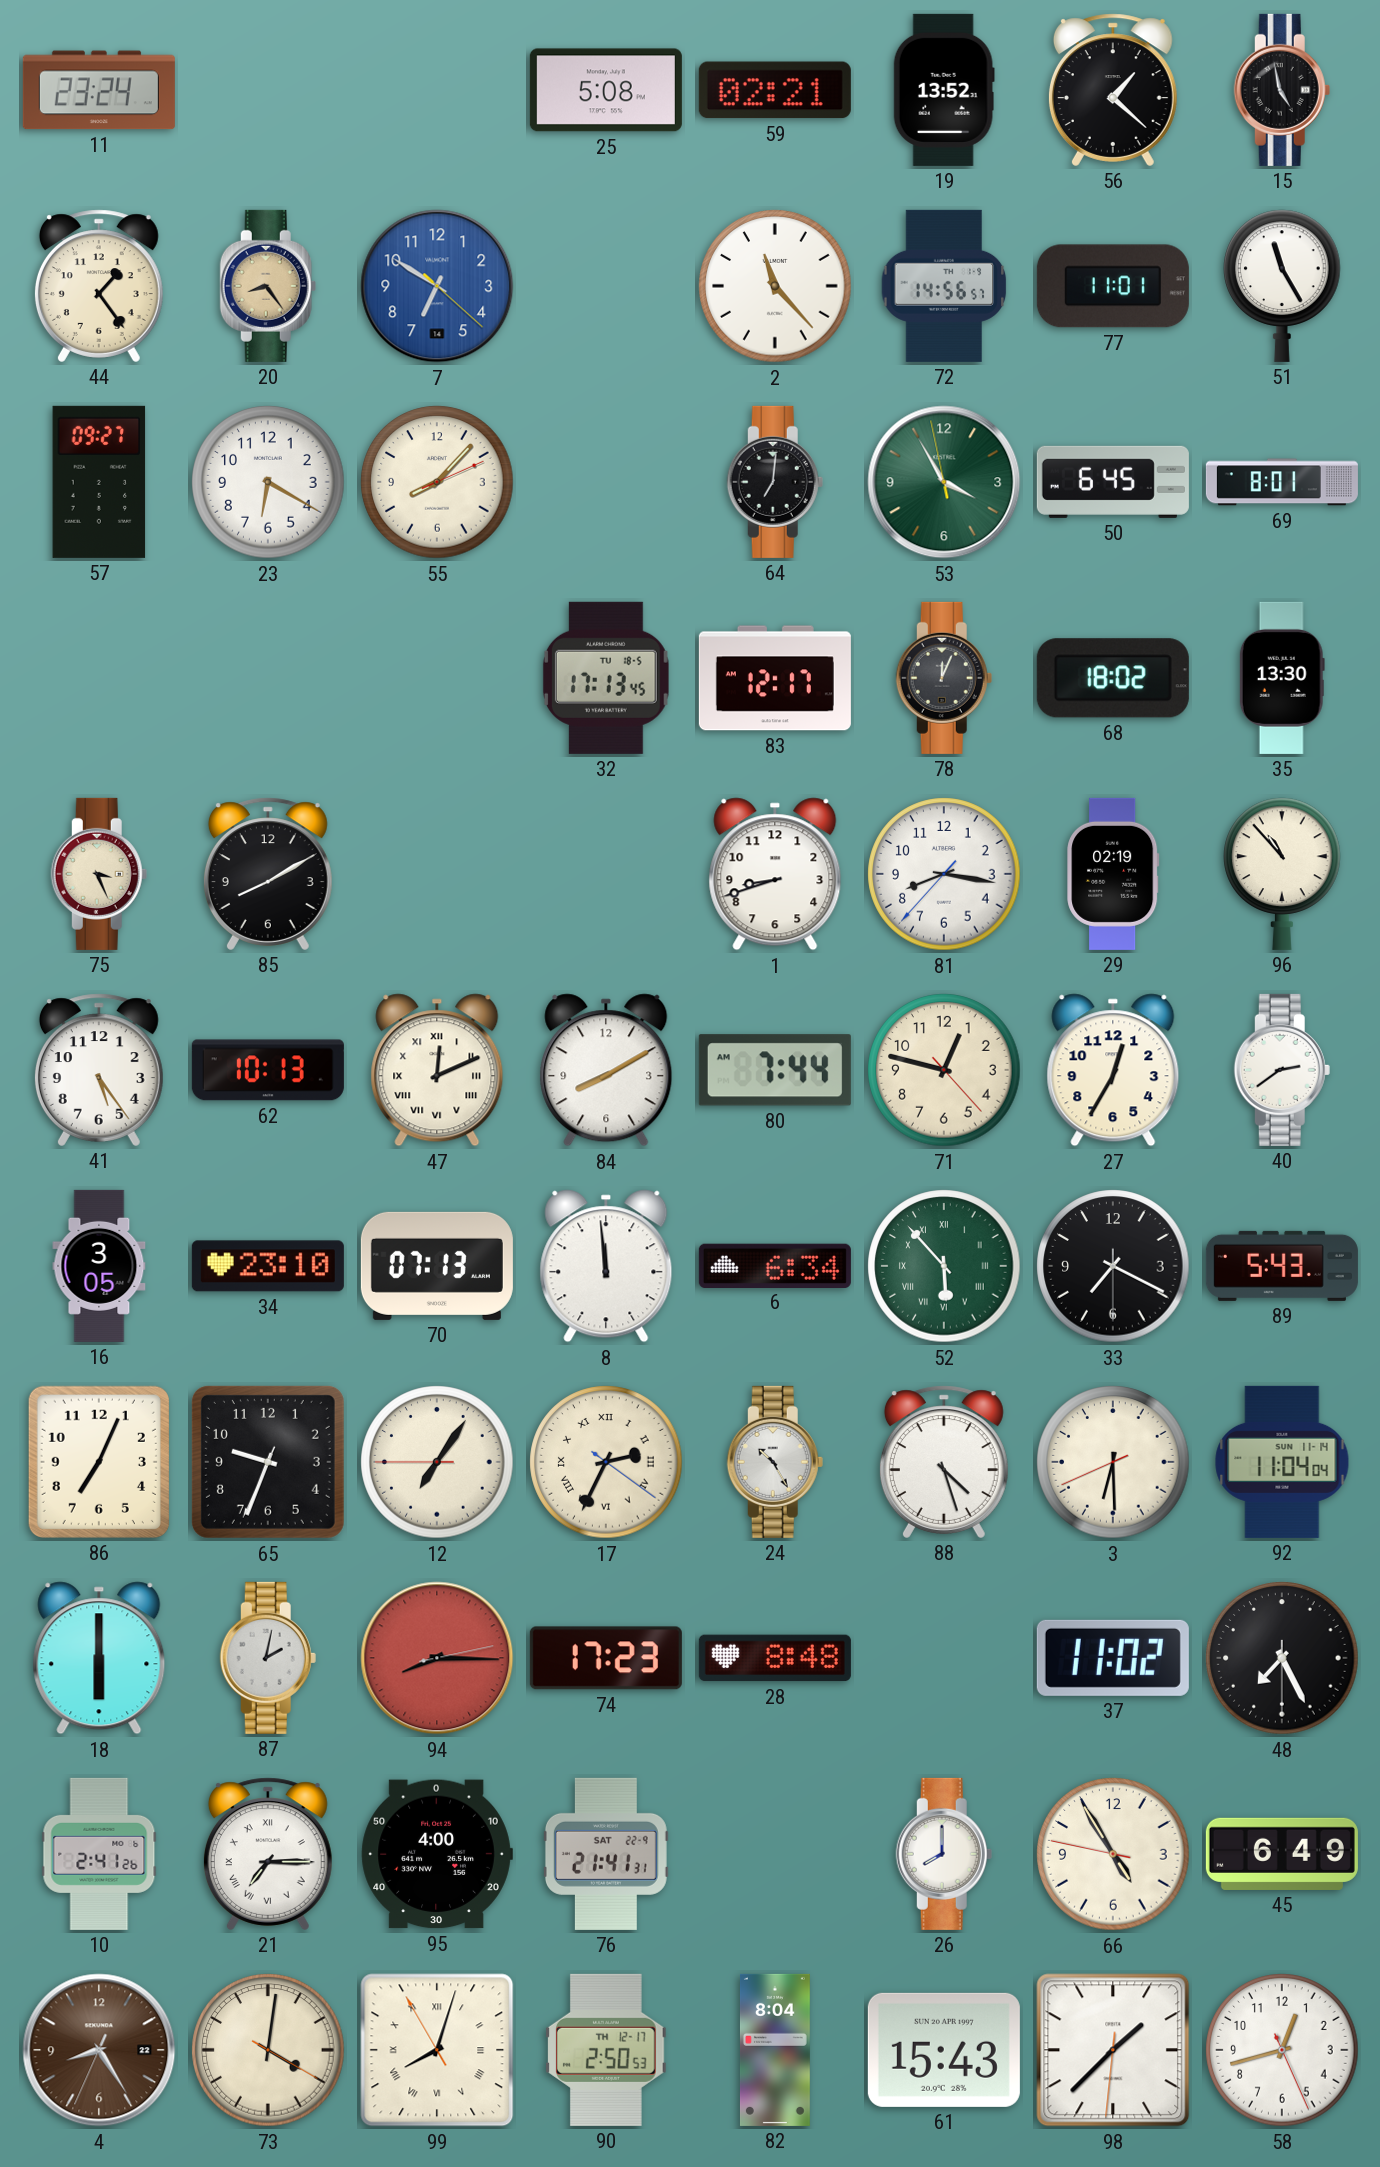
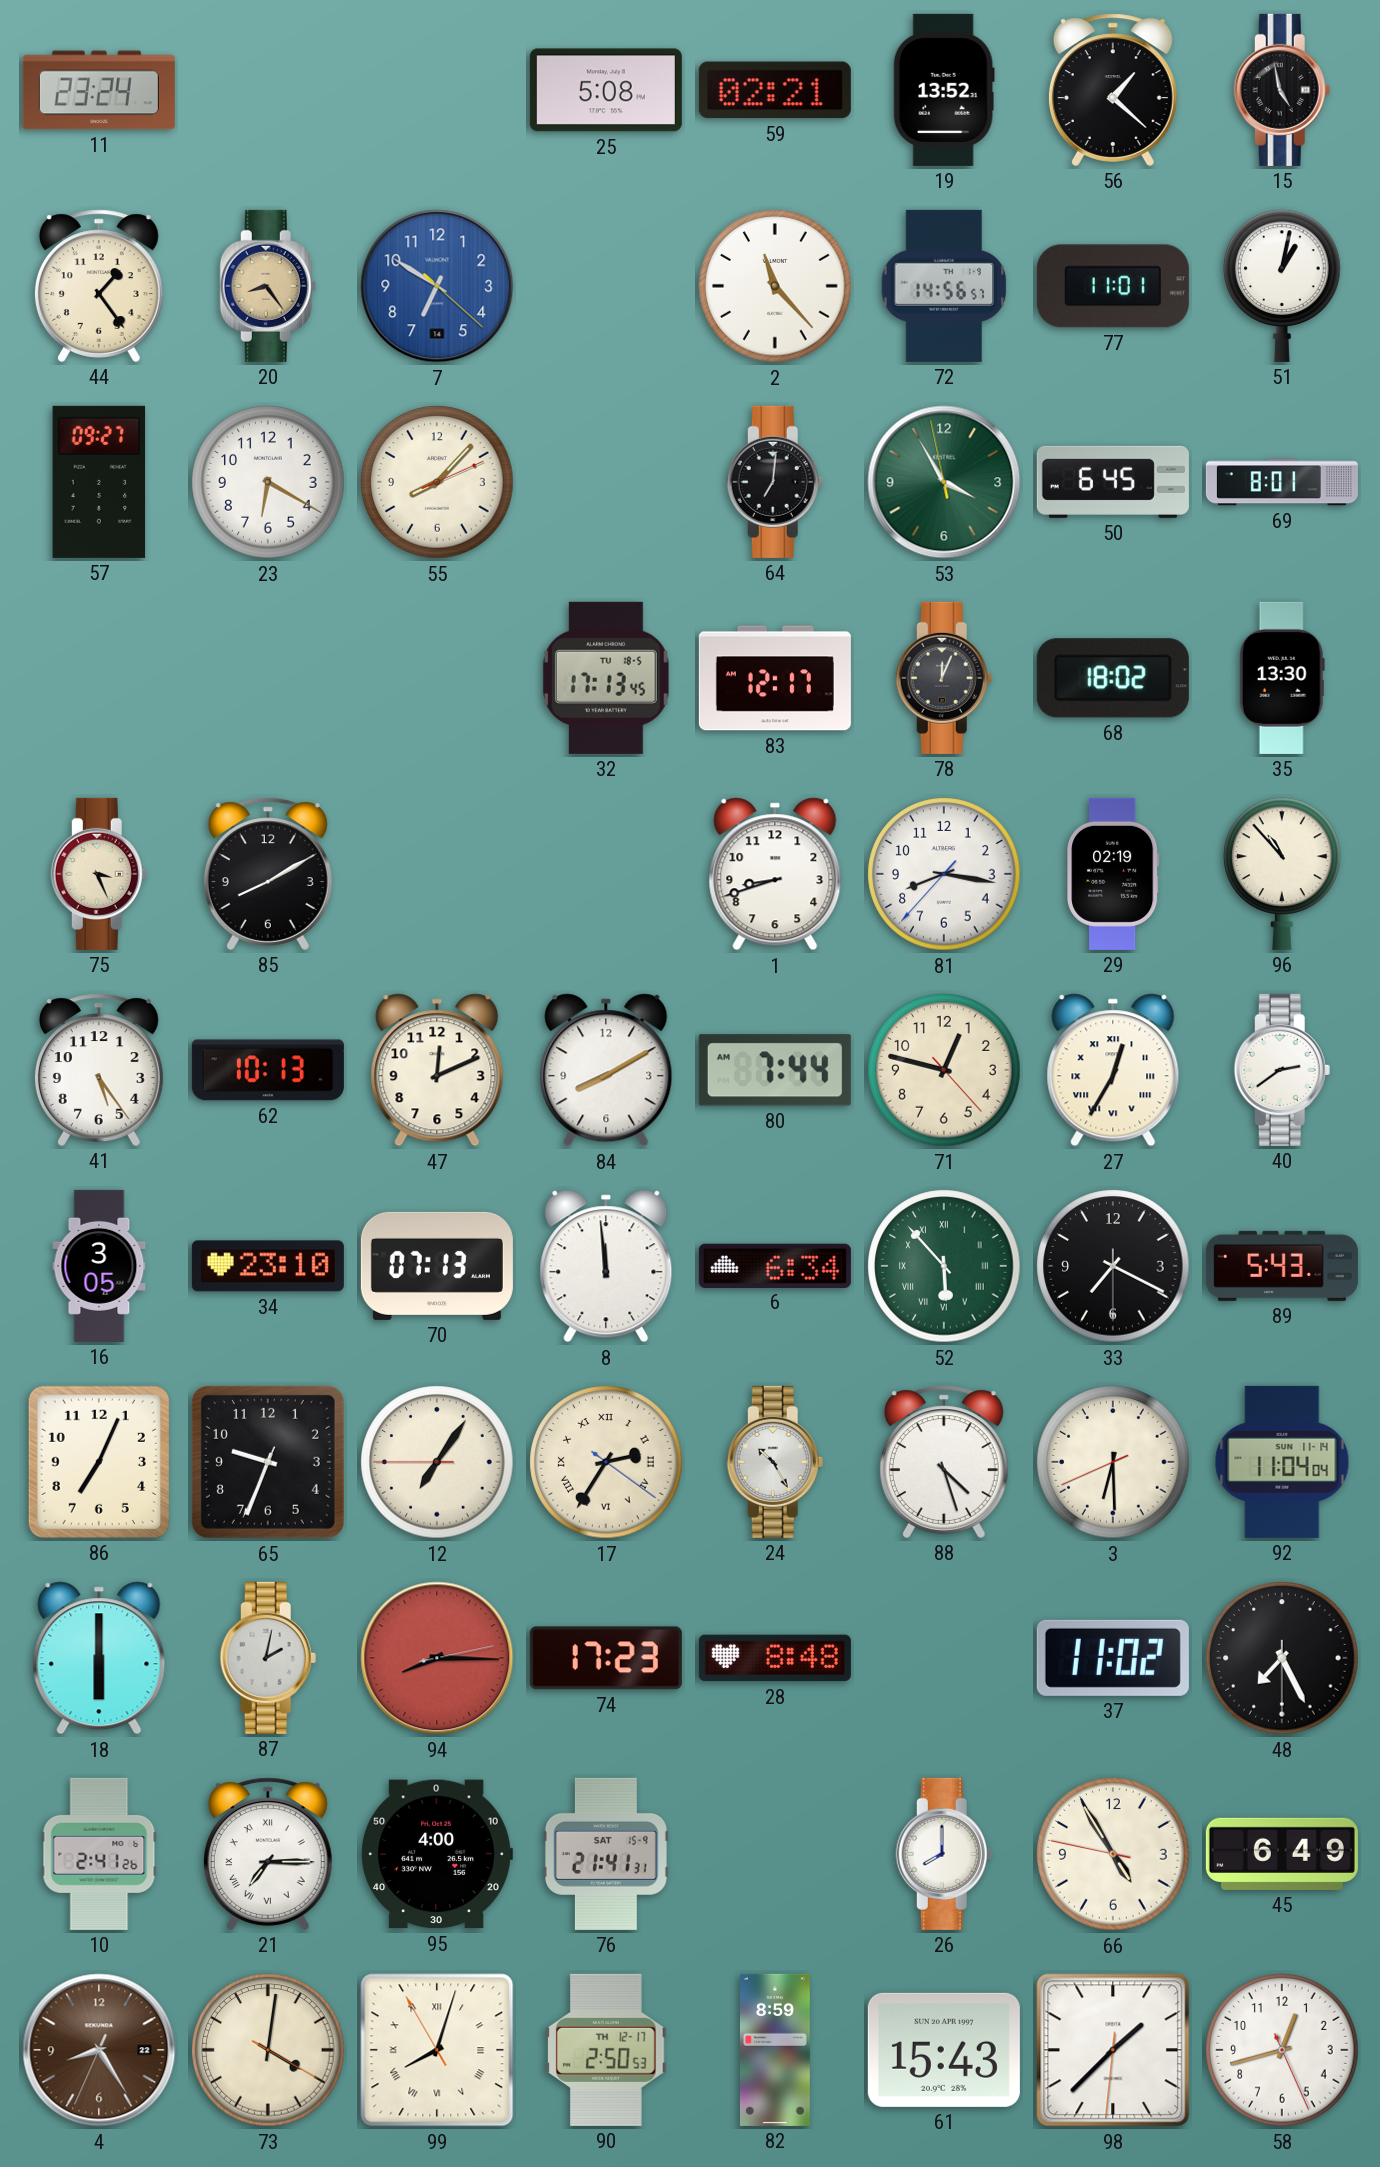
51: 11:25 -> 1:02 (1282, 286)
47 numerals: Roman -> Arabic (437, 1070)
27 numerals: Arabic -> Roman (1113, 1070)
17: 2:34 -> 2:35 (606, 1462)
76 date: SAT 22-9 -> SAT 15-9 (606, 1854)
82: 8:04 -> 8:59 (775, 2050)
